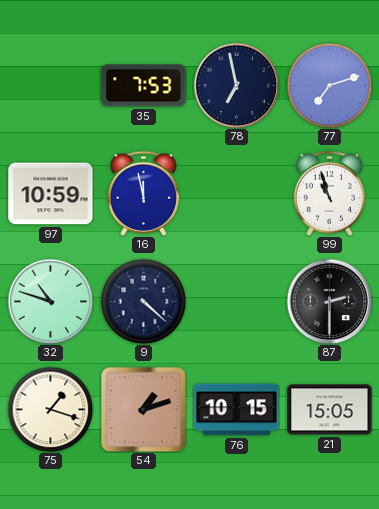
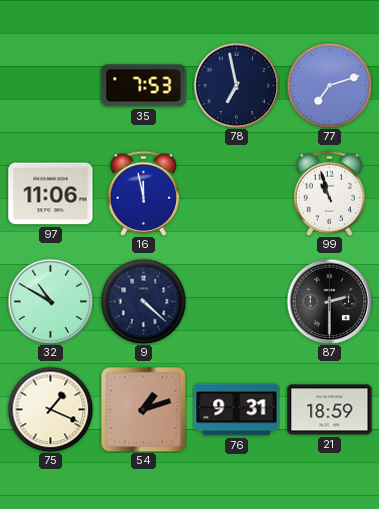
97: 10:59 -> 11:06 (51, 194)
32: 10:48 -> 10:50 (50, 301)
75: 1:18 -> 1:19 (50, 409)
76: 10:15 -> 9:31 (237, 410)
21: 15:05 -> 18:59 (330, 410)
